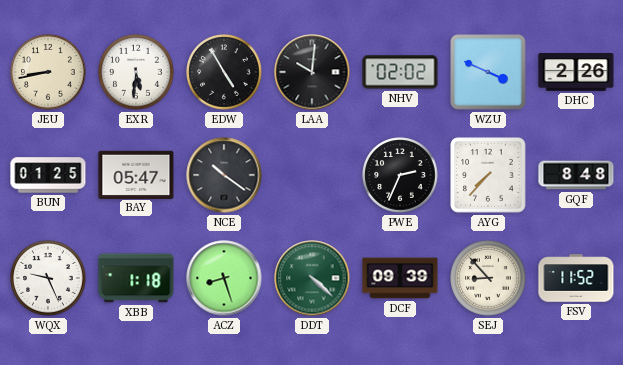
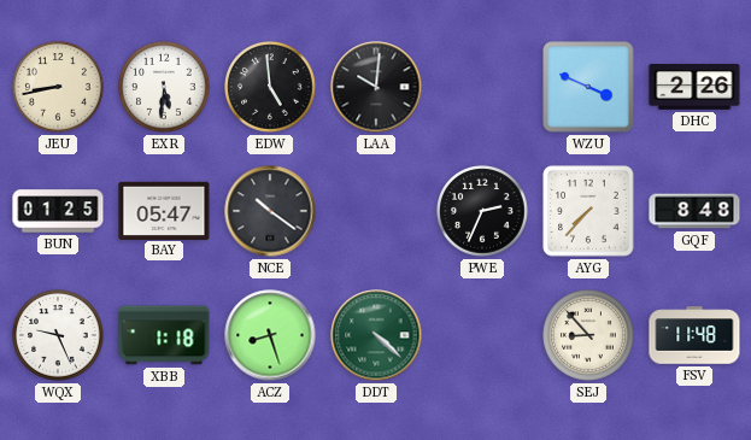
EDW: 4:55 -> 4:59 (270, 87)
NHV: 02:02 -> none (400, 72)
DCF: 09:39 -> none (400, 278)
FSV: 11:52 -> 11:48 (694, 335)
